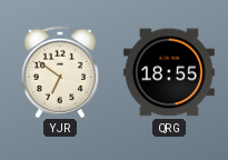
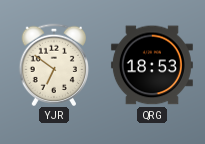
QRG: 18:55 -> 18:53 (152, 65)
